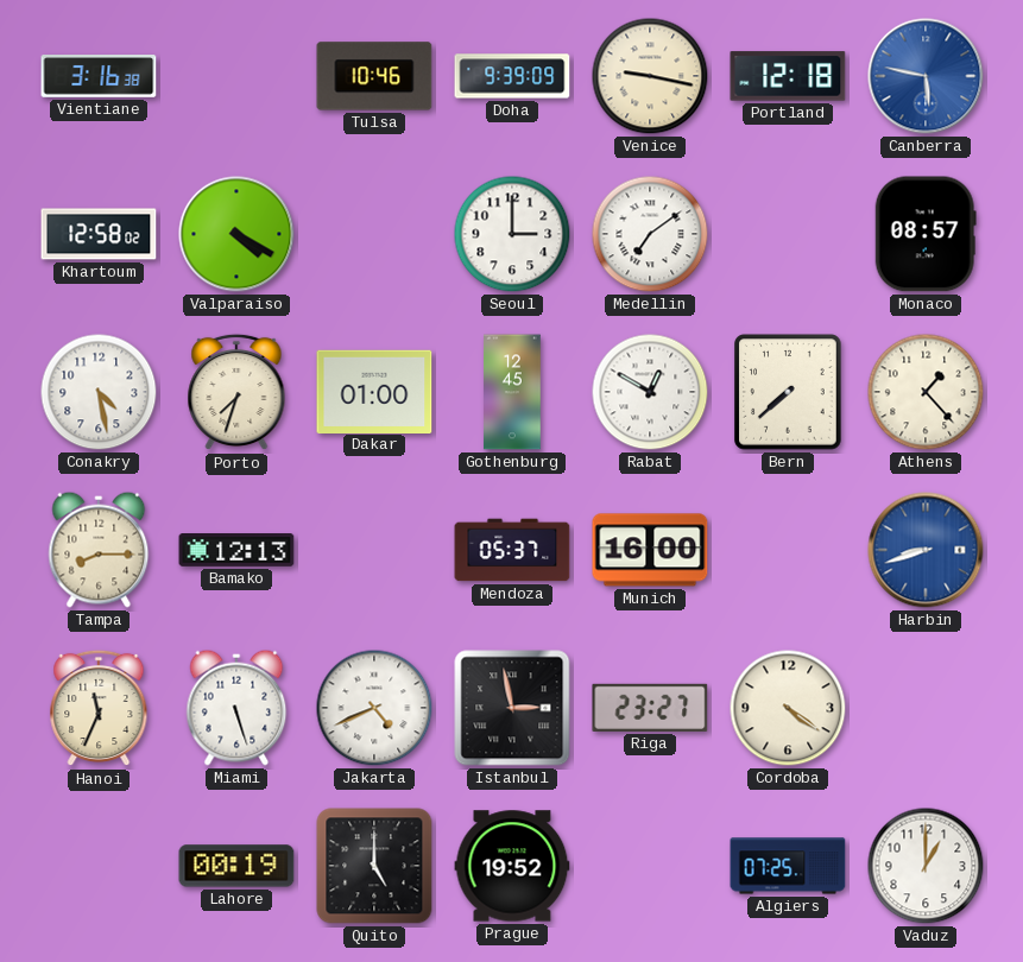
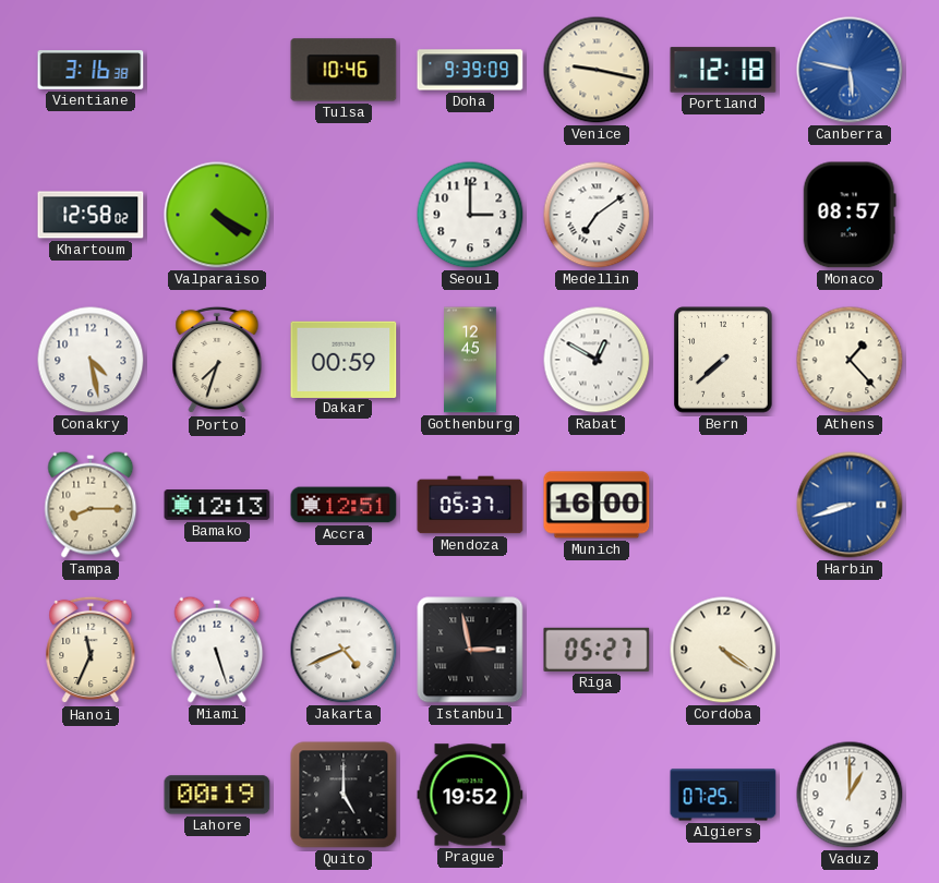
Dakar: 01:00 -> 00:59 (344, 359)
Accra: none -> 12:51 (344, 505)
Riga: 23:27 -> 05:27 (597, 650)
